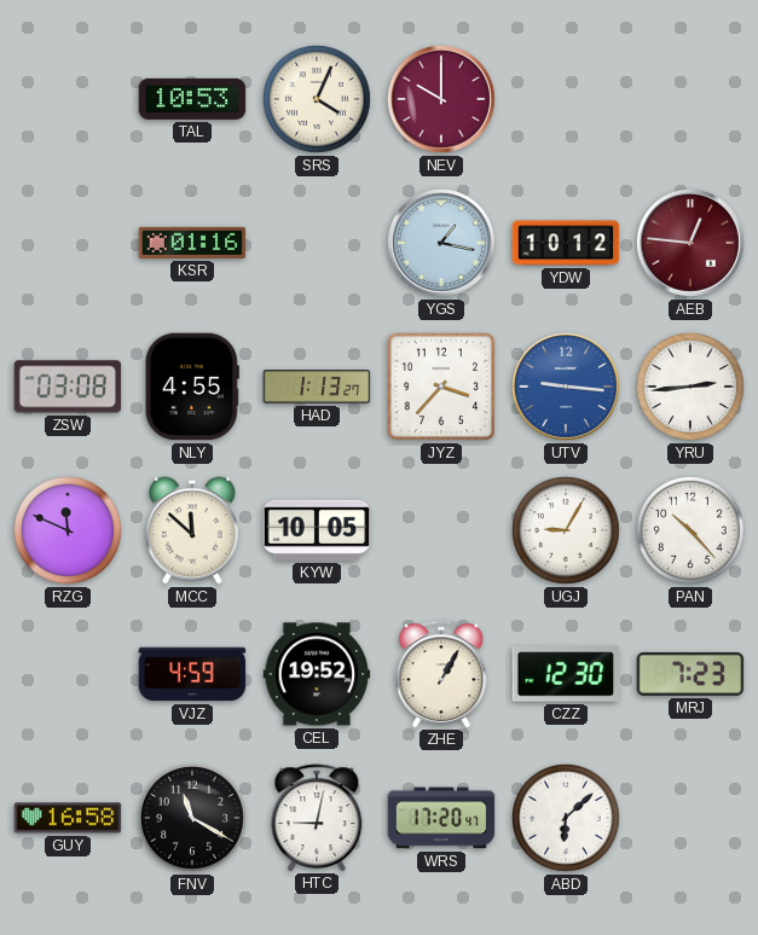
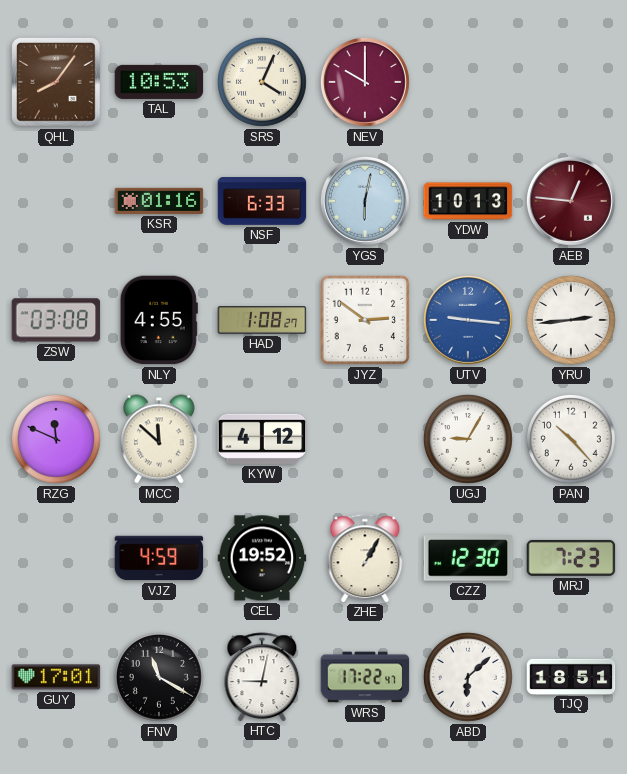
QHL: none -> 8:06 (57, 83)
NSF: none -> 6:33 (262, 201)
YGS: 1:17 -> 6:02 (365, 201)
YDW: 10:12 -> 10:13 (468, 201)
HAD: 1:13 -> 1:08 (262, 320)
JYZ: 3:37 -> 2:51 (365, 320)
KYW: 10:05 -> 4:12 (262, 439)
GUY: 16:58 -> 17:01 (56, 677)
WRS: 17:20 -> 17:22 (365, 677)
TJQ: none -> 18:51 (571, 676)
